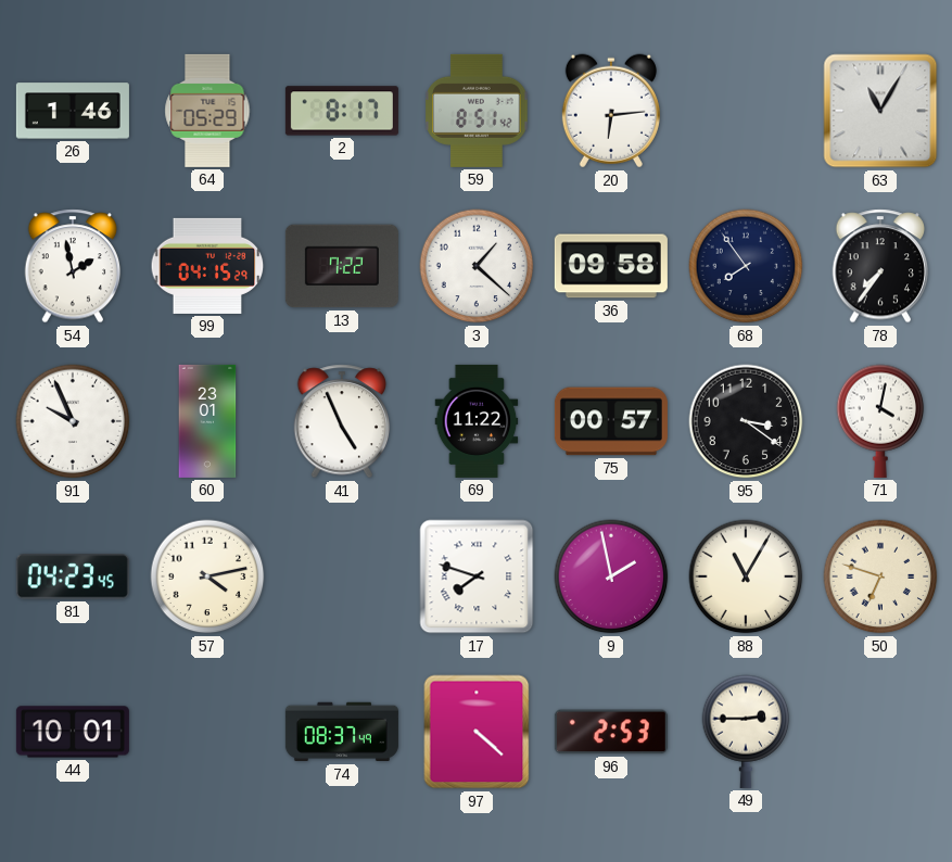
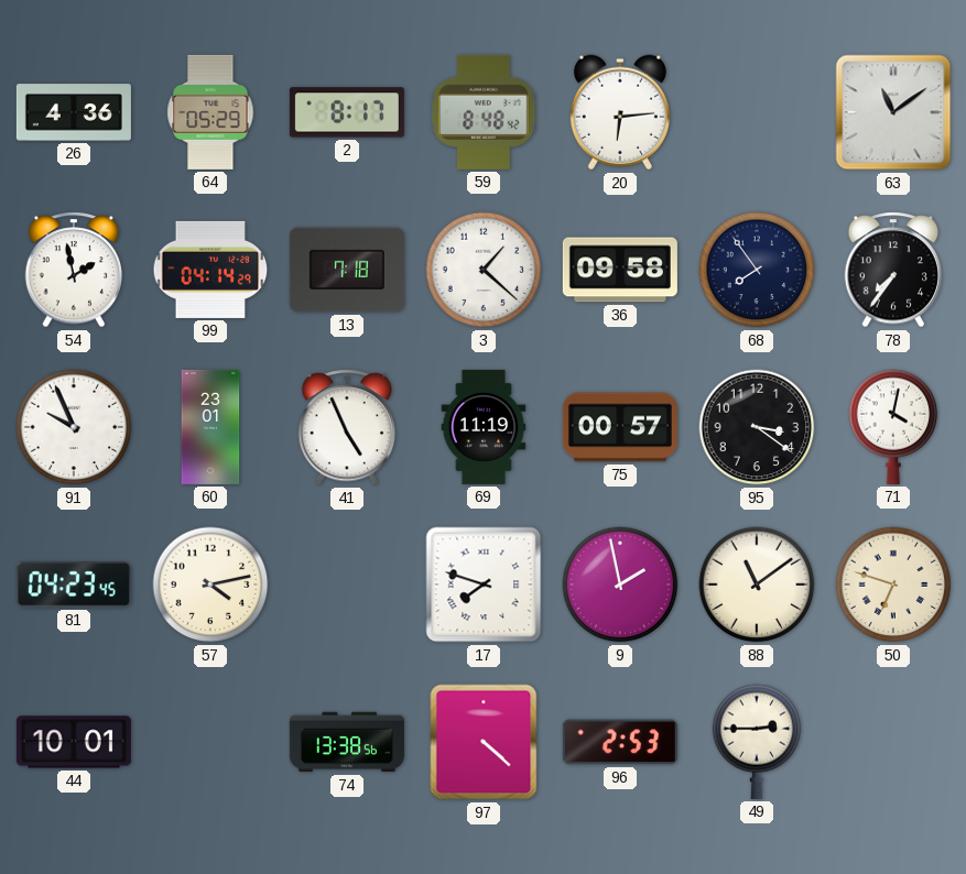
26: 1:46 -> 4:36 (74, 112)
59: 8:51 -> 8:48 (484, 112)
63: 11:05 -> 11:09 (893, 112)
99: 04:15 -> 04:14 (210, 270)
13: 7:22 -> 7:18 (347, 270)
69: 11:22 -> 11:19 (484, 427)
88: 11:05 -> 11:09 (757, 585)
74: 08:37 -> 13:38 (347, 742)
